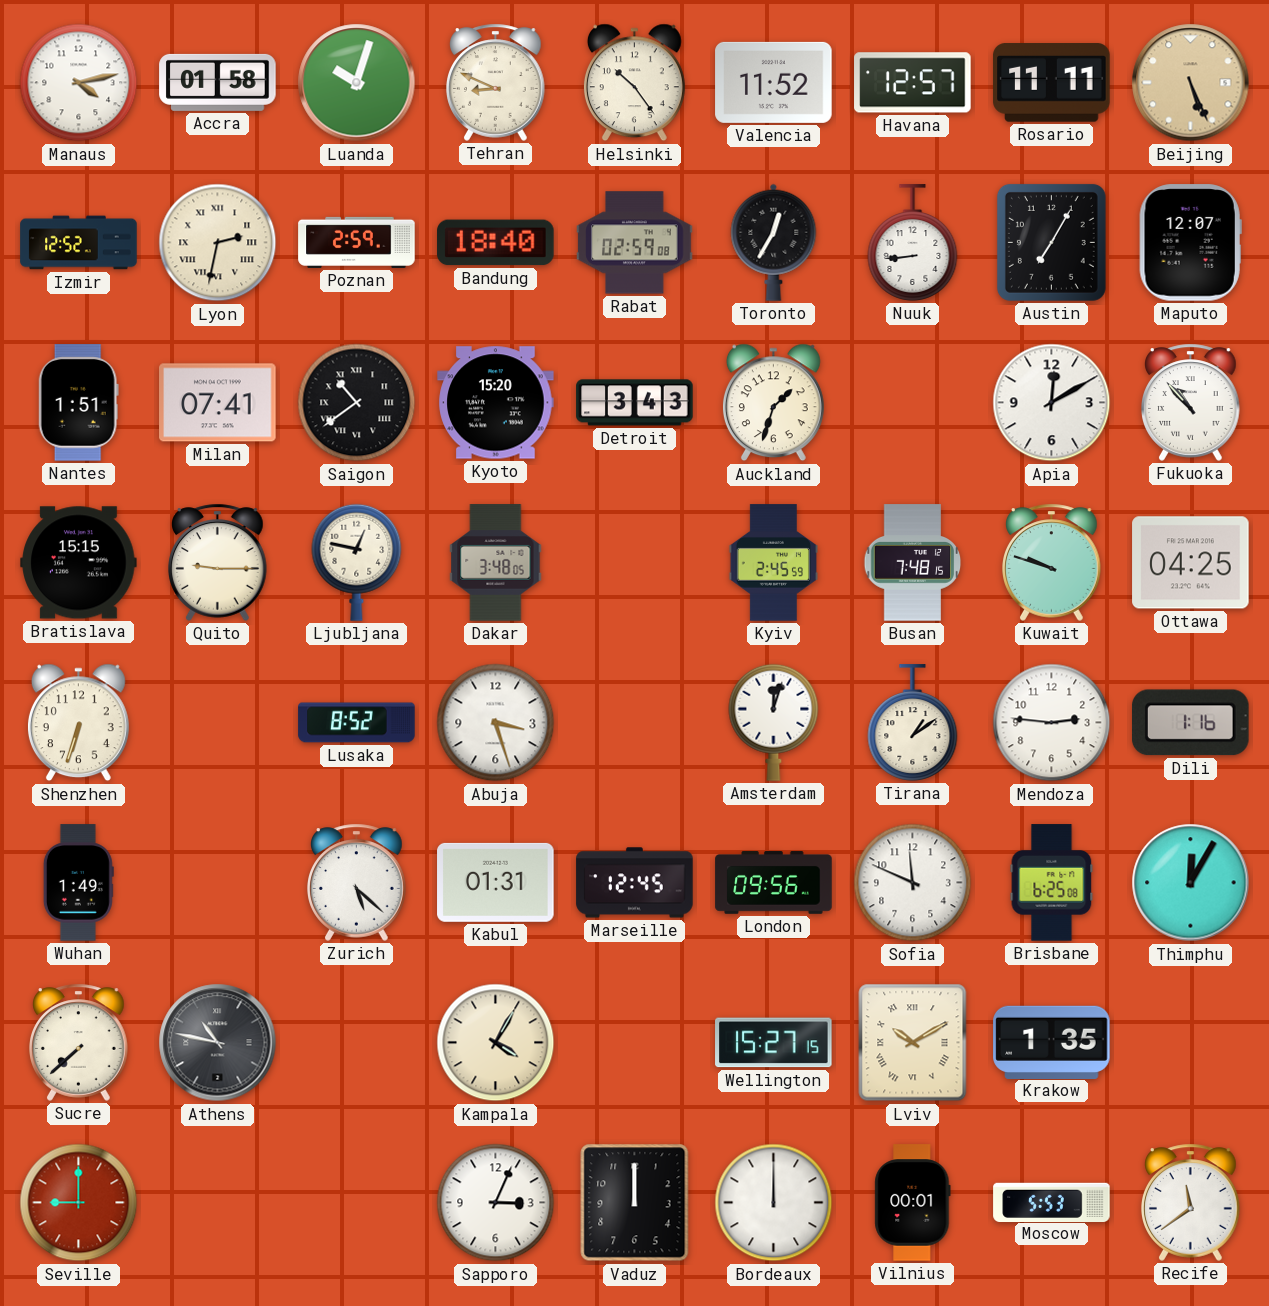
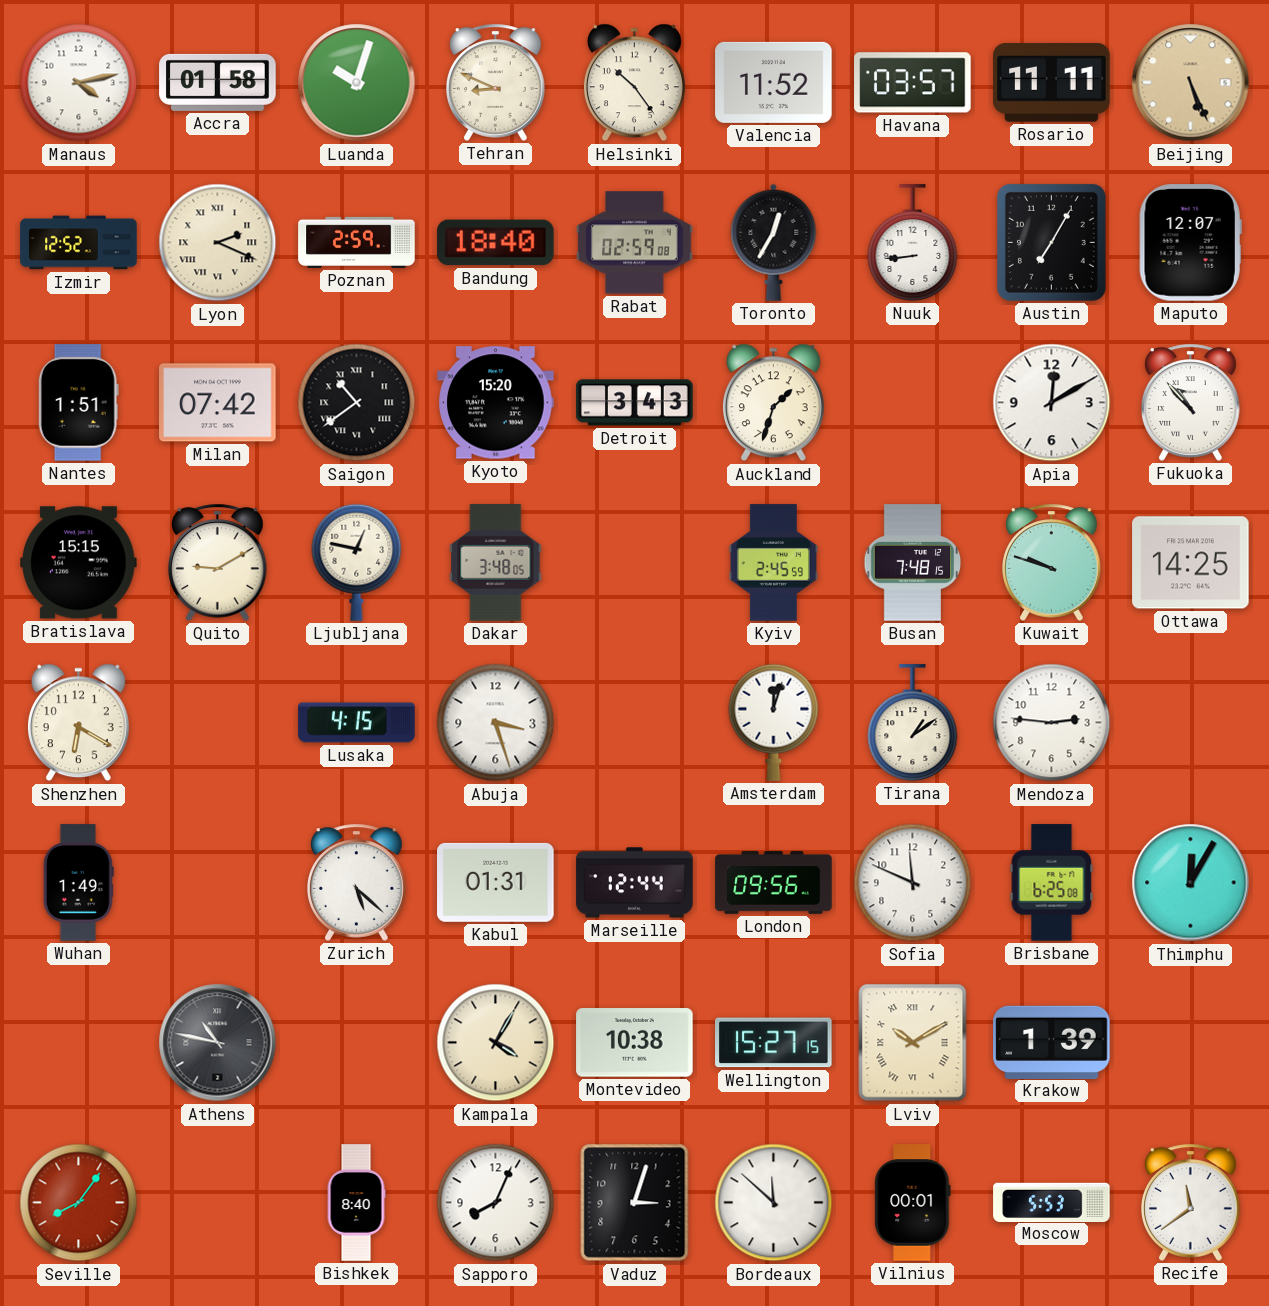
Havana: 12:57 -> 03:57 (913, 83)
Lyon: 2:32 -> 2:19 (218, 243)
Milan: 07:41 -> 07:42 (218, 403)
Quito: 9:15 -> 9:10 (218, 562)
Ottawa: 04:25 -> 14:25 (1191, 563)
Shenzhen: 6:33 -> 6:20 (78, 723)
Lusaka: 8:52 -> 4:15 (357, 723)
Dili: 1:16 -> none (1191, 723)
Marseille: 12:45 -> 12:44 (635, 883)
Sucre: 7:38 -> none (79, 1042)
Montevideo: none -> 10:38 (635, 1043)
Krakow: 1:35 -> 1:39 (1052, 1042)
Seville: 9:00 -> 8:06 (79, 1203)
Bishkek: none -> 8:40 (356, 1203)
Sapporo: 3:04 -> 8:04 (496, 1203)
Vaduz: 12:00 -> 3:03 (635, 1203)
Bordeaux: 12:00 -> 11:52 (774, 1203)
